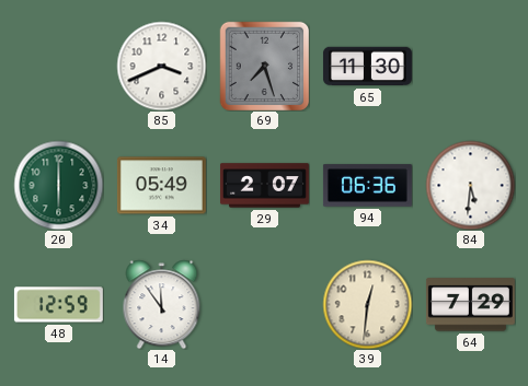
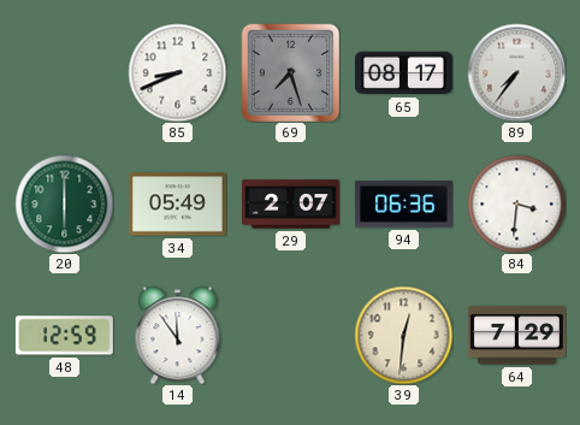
85: 3:41 -> 8:41 (177, 72)
65: 11:30 -> 08:17 (403, 73)
89: none -> 7:36 (516, 72)
84: 5:31 -> 3:31 (516, 203)
